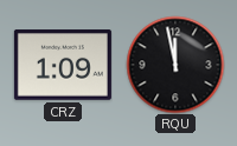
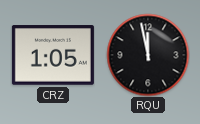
CRZ: 1:09 -> 1:05 (53, 55)
